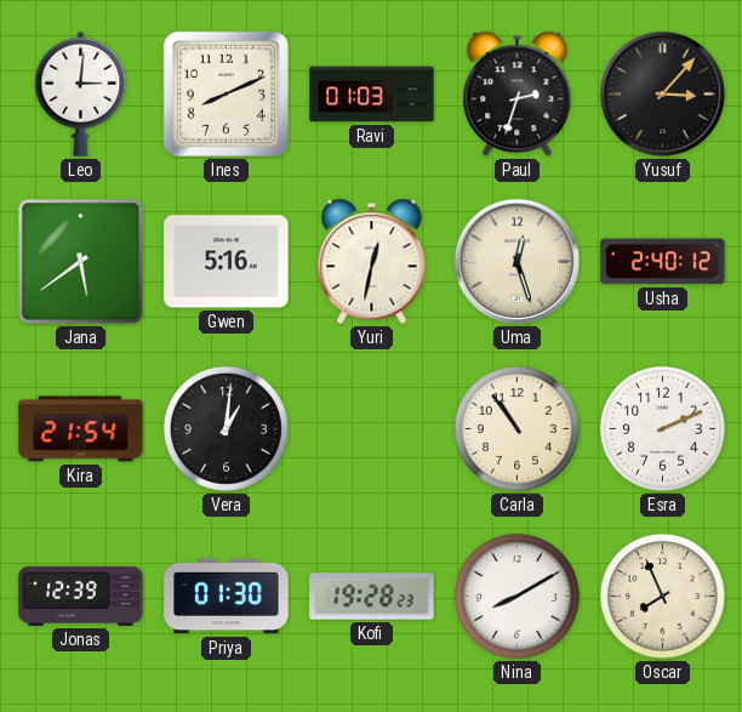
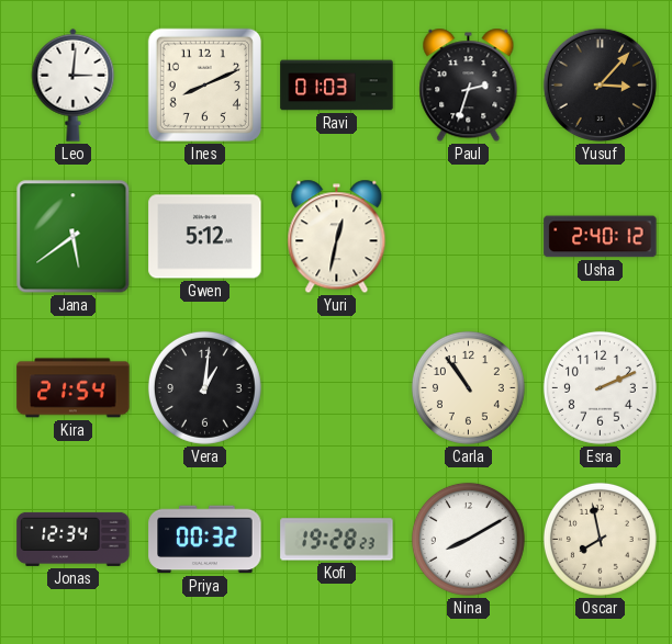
Gwen: 5:16 -> 5:12 (205, 237)
Uma: 12:27 -> none (516, 261)
Jonas: 12:39 -> 12:34 (74, 539)
Priya: 01:30 -> 00:32 (205, 540)
Oscar: 7:56 -> 7:58 (600, 539)
